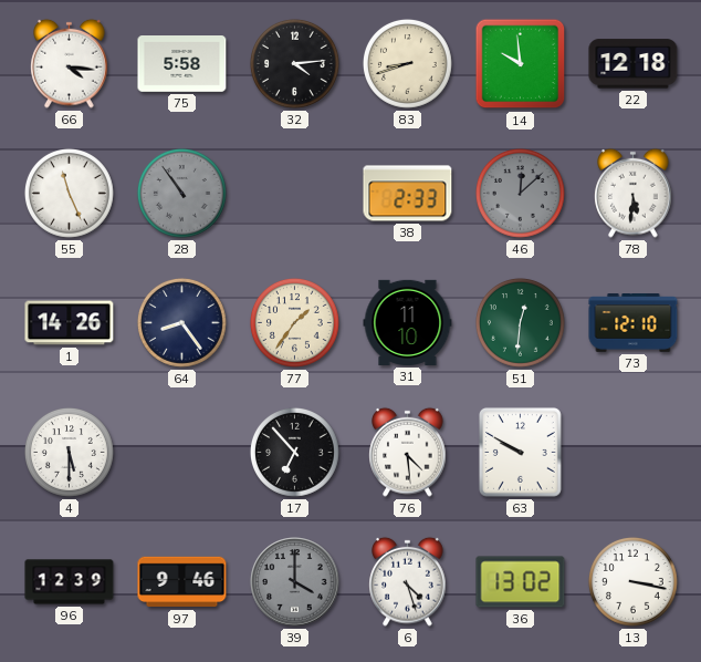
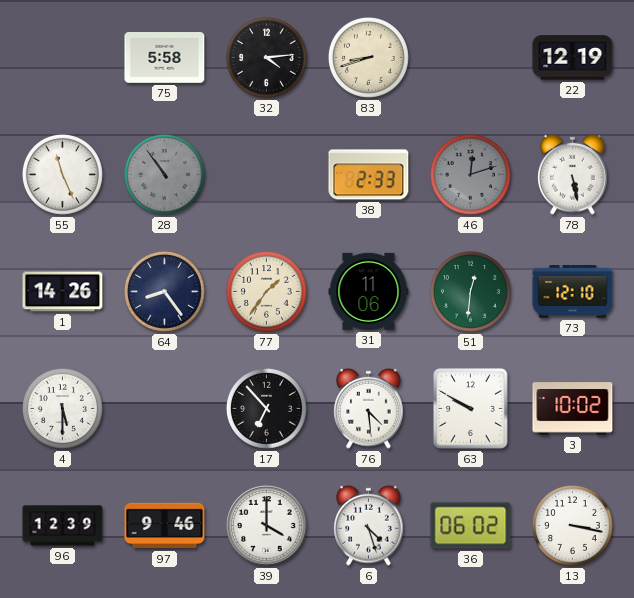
66: 4:16 -> none (70, 63)
14: 9:59 -> none (521, 64)
22: 12:18 -> 12:19 (573, 58)
46: 12:08 -> 12:12 (470, 174)
78: 5:31 -> 5:28 (573, 174)
31: 11:10 -> 11:06 (369, 291)
3: none -> 10:02 (573, 409)
39 dial: grey -> white (267, 526)
36: 13:02 -> 06:02 (471, 526)
